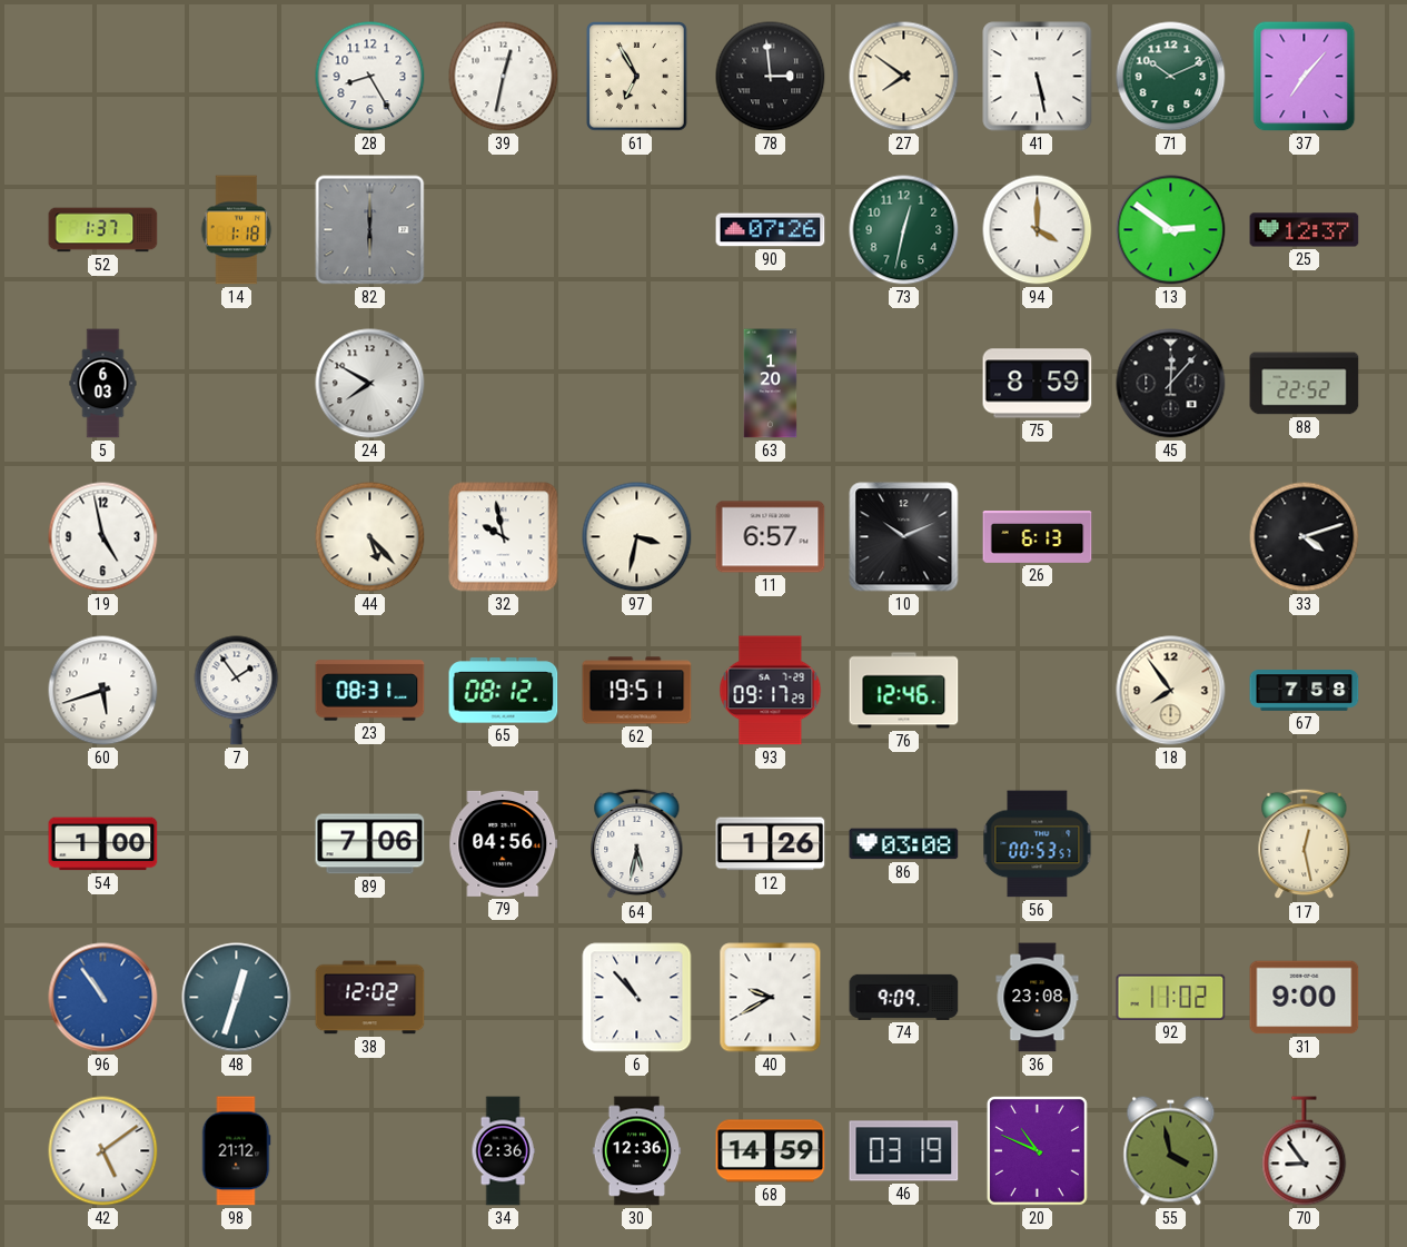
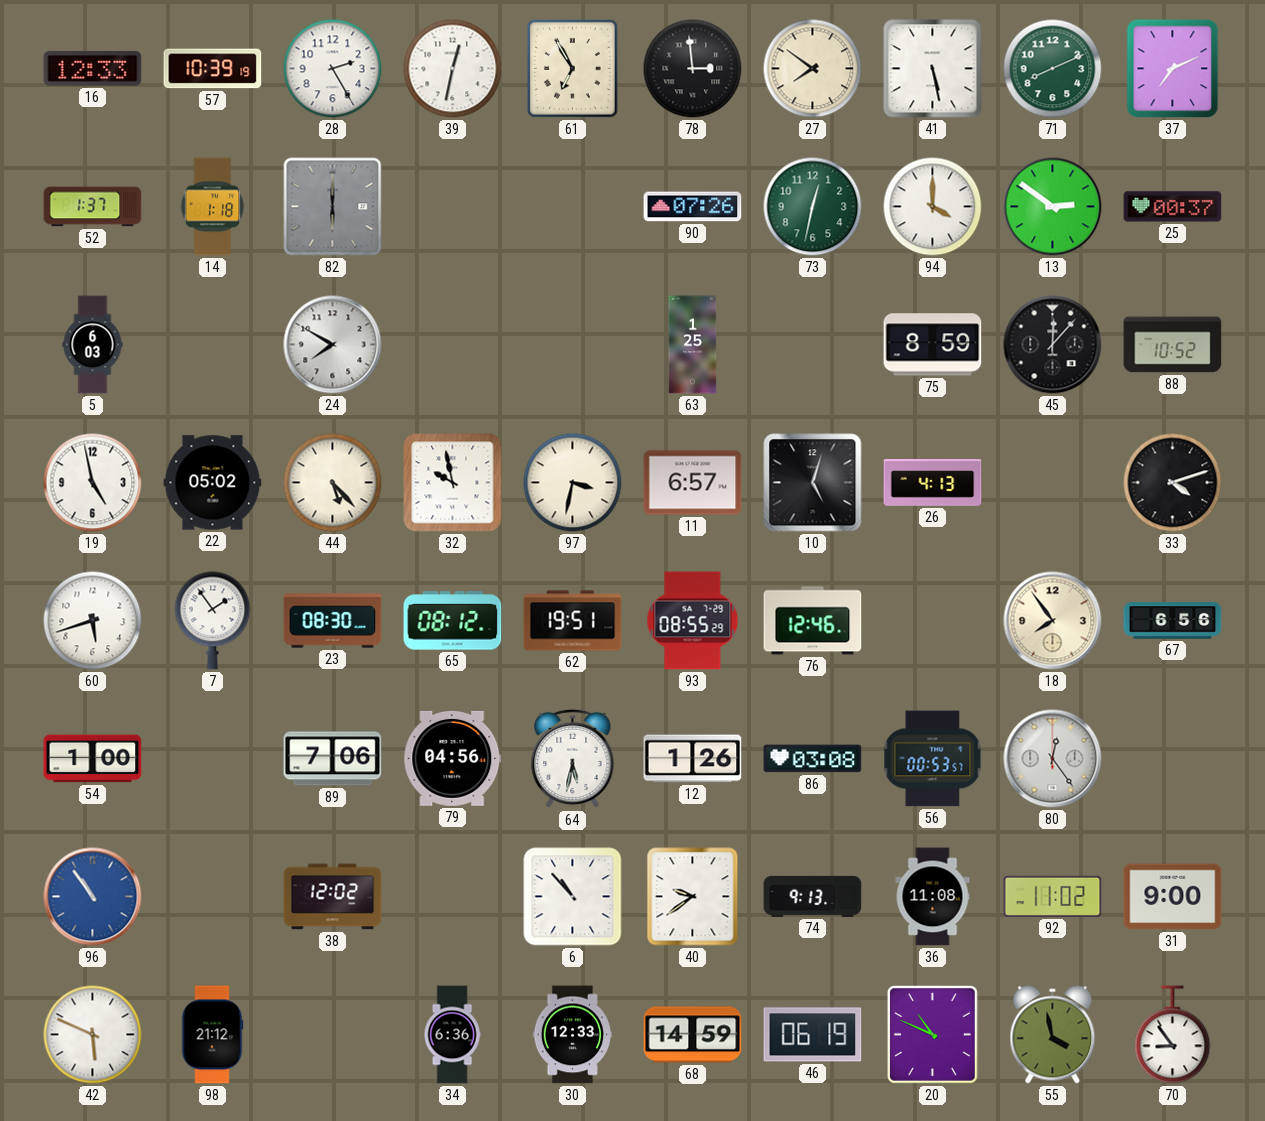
16: none -> 12:33 (93, 69)
57: none -> 10:39 (213, 69)
28: 8:25 -> 2:25 (333, 69)
71: 10:11 -> 8:11 (1053, 69)
37: 7:07 -> 7:11 (1173, 69)
25: 12:37 -> 00:37 (1173, 207)
63: 1:20 -> 1:25 (693, 345)
88: 22:52 -> 10:52 (1173, 345)
22: none -> 05:02 (213, 483)
10: 10:11 -> 5:03 (813, 483)
26: 6:13 -> 4:13 (933, 483)
23: 08:31 -> 08:30 (333, 621)
93: 09:17 -> 08:55 (693, 621)
67: 7:58 -> 6:56 (1173, 621)
80: none -> 12:24 (1053, 759)
17: 12:28 -> none (1305, 844)
48: 12:33 -> none (237, 998)
40: 9:40 -> 9:39 (693, 897)
74: 9:09 -> 9:13 (813, 896)
36: 23:08 -> 11:08 (933, 897)
42: 5:09 -> 5:49 (93, 1035)
34: 2:36 -> 6:36 (452, 1035)
30: 12:36 -> 12:33 (573, 1035)
46: 03:19 -> 06:19 (813, 1035)
